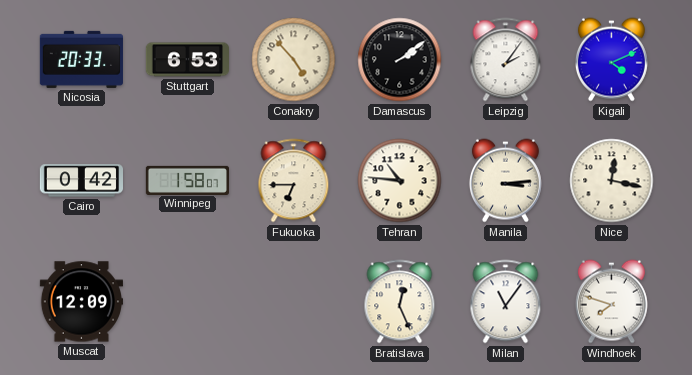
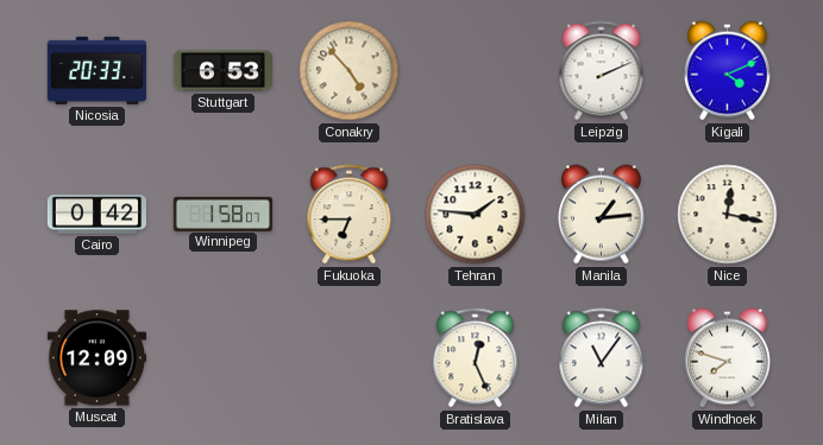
Damascus: 2:09 -> none (400, 60)
Leipzig: 2:06 -> 2:11 (602, 71)
Tehran: 10:46 -> 1:46 (476, 215)
Manila: 3:14 -> 1:14 (601, 215)
